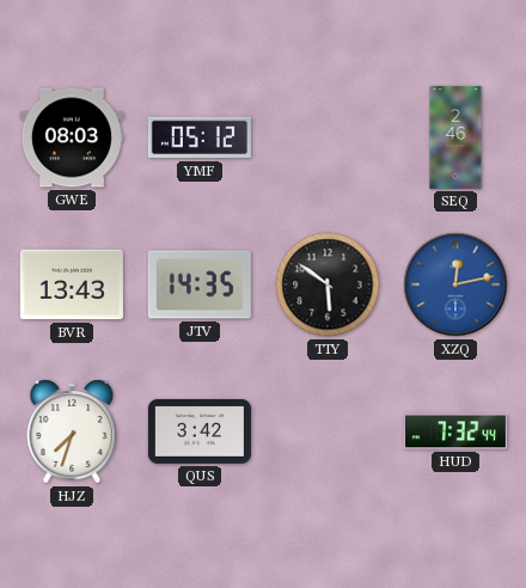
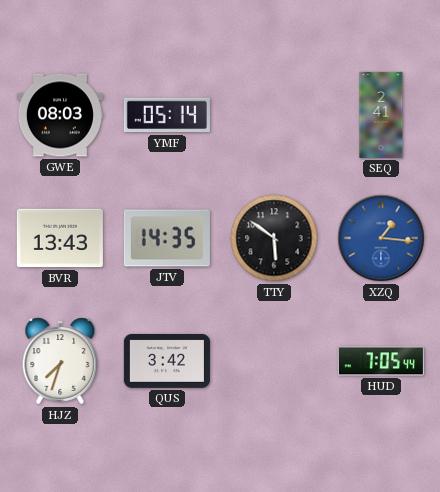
YMF: 05:12 -> 05:14 (167, 115)
SEQ: 2:46 -> 2:41 (381, 115)
XZQ: 12:13 -> 1:16 (381, 238)
HUD: 7:32 -> 7:05 (381, 361)
